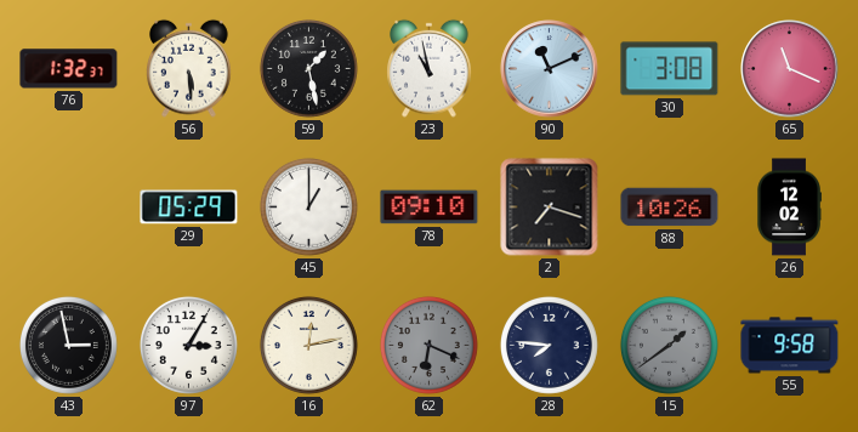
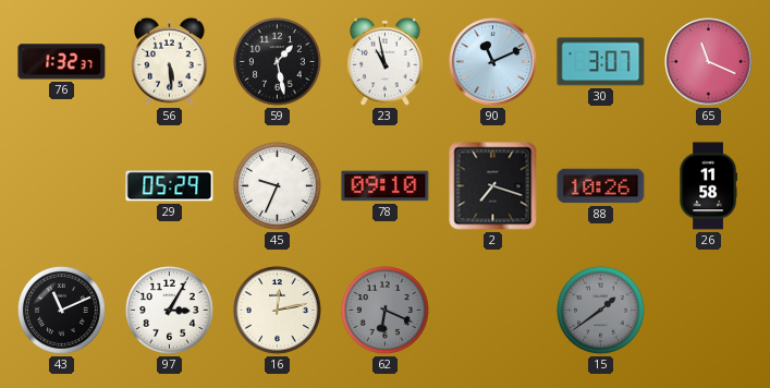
30: 3:08 -> 3:07 (601, 62)
45: 1:00 -> 9:34 (277, 185)
26: 12:02 -> 11:58 (708, 186)
43: 2:58 -> 11:11 (61, 310)
28: 7:46 -> none (549, 345)
55: 9:58 -> none (790, 346)
